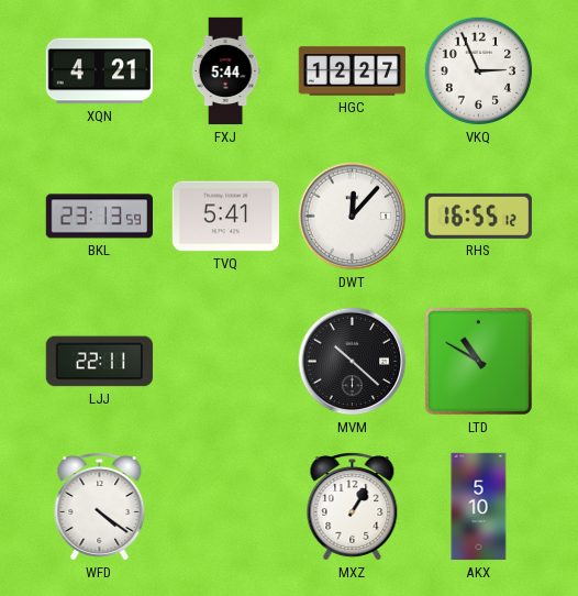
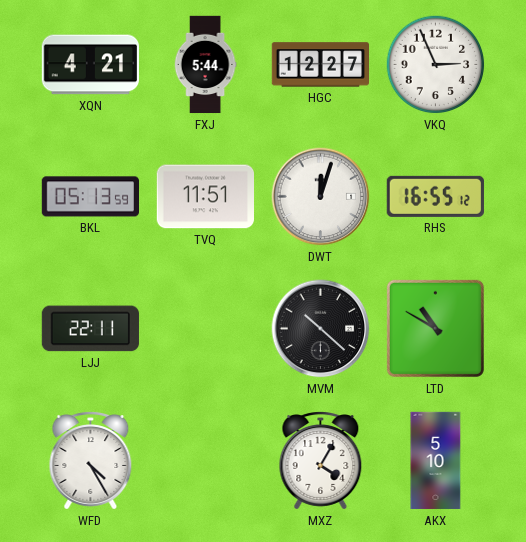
BKL: 23:13 -> 05:13 (90, 197)
TVQ: 5:41 -> 11:51 (205, 197)
DWT: 12:07 -> 12:03 (321, 197)
WFD: 4:21 -> 4:25 (91, 461)
MXZ: 1:05 -> 4:05 (321, 461)
